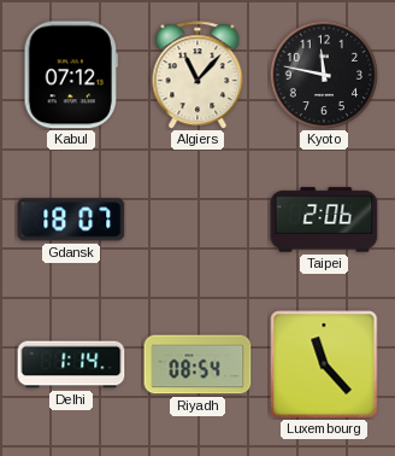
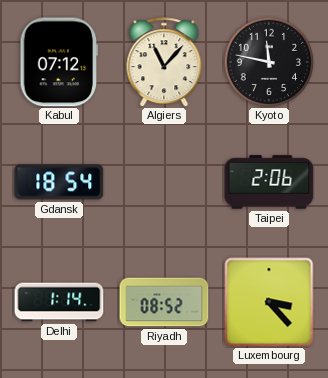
Gdansk: 18:07 -> 18:54 (59, 182)
Riyadh: 08:54 -> 08:52 (164, 302)
Luxembourg: 11:23 -> 3:23 (269, 302)
